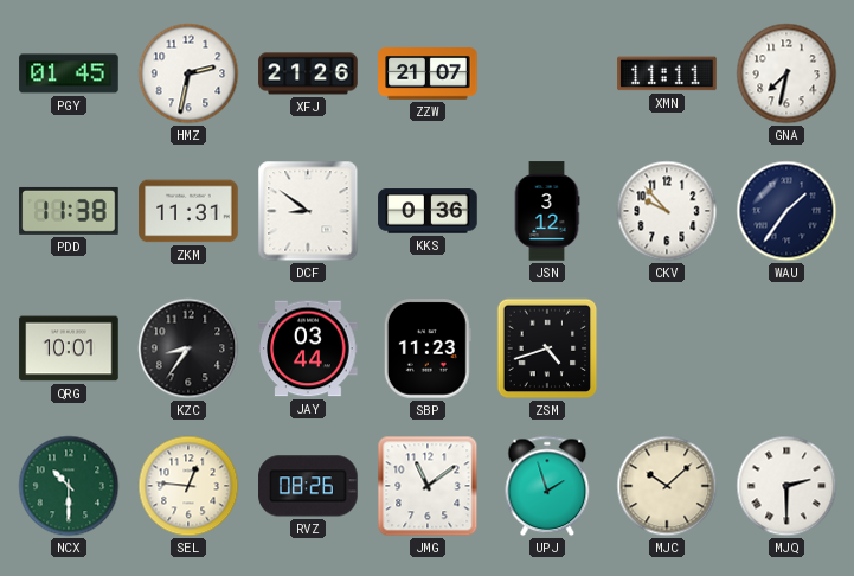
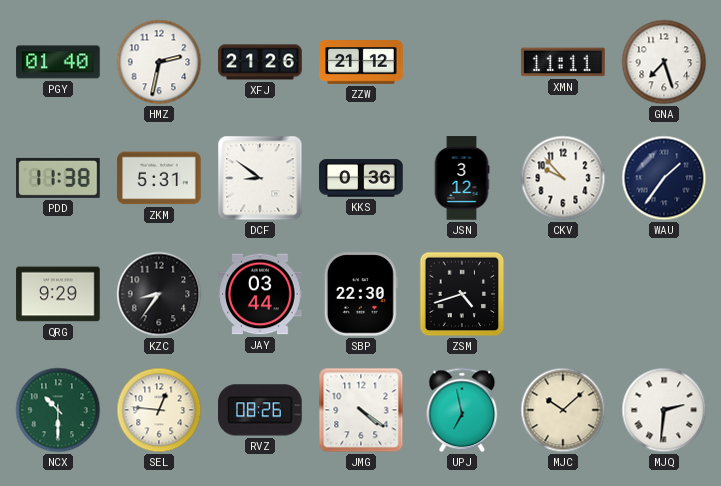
PGY: 01:45 -> 01:40 (58, 62)
ZZW: 21:07 -> 21:12 (361, 62)
GNA: 7:32 -> 7:27 (664, 62)
ZKM: 11:31 -> 5:31 (159, 178)
QRG: 10:01 -> 9:29 (58, 294)
SBP: 11:23 -> 22:30 (361, 294)
JMG: 11:09 -> 4:21 (361, 410)
UPJ: 1:57 -> 6:58 (462, 410)
MJQ: 2:30 -> 2:31 (664, 410)
